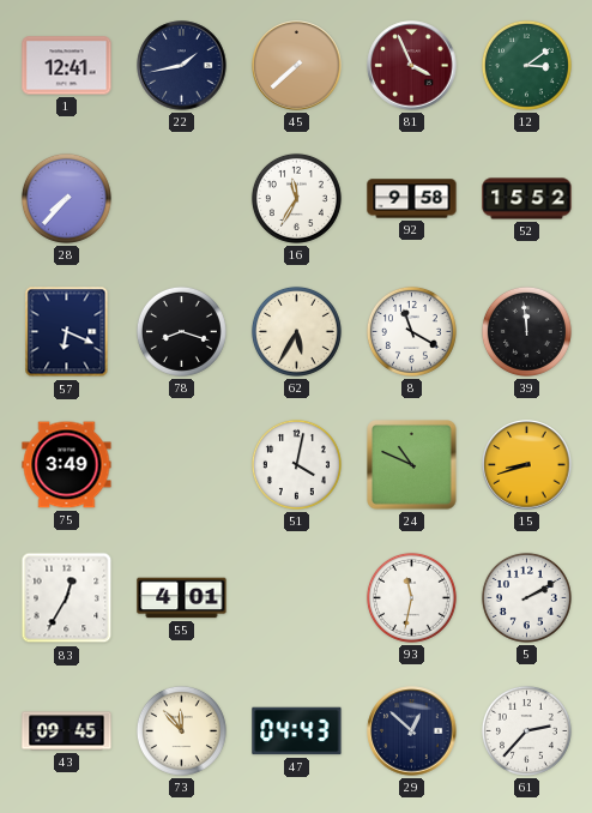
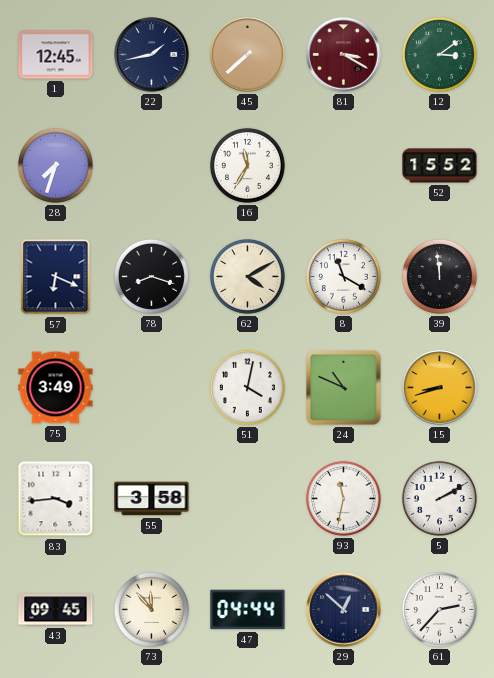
1: 12:41 -> 12:45 (56, 55)
81: 3:56 -> 3:20 (344, 55)
28: 7:37 -> 7:33 (55, 165)
92: 9:58 -> none (412, 199)
62: 5:35 -> 4:10 (247, 276)
83: 12:35 -> 3:44 (56, 499)
55: 4:01 -> 3:58 (152, 499)
47: 04:43 -> 04:44 (248, 610)
